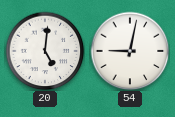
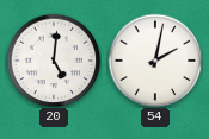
54: 9:02 -> 2:02 (155, 61)
